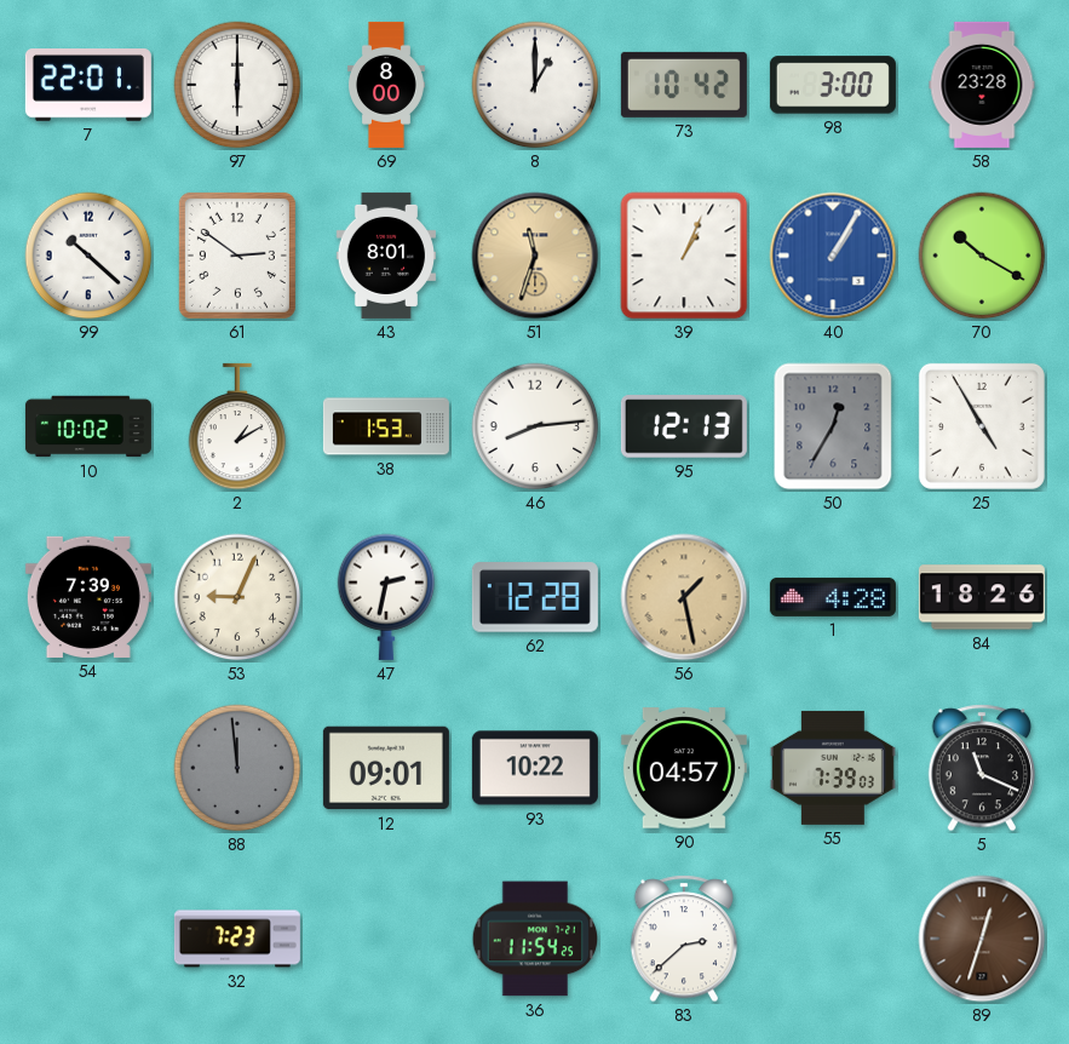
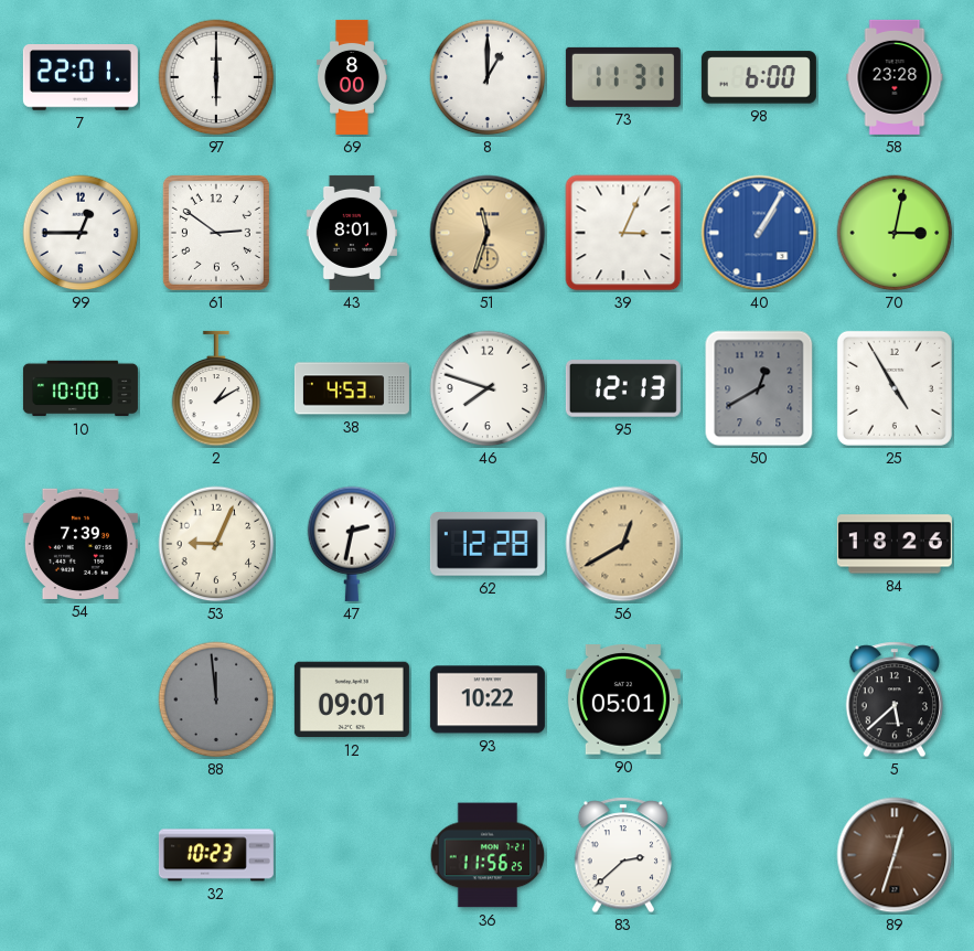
73: 10:42 -> 11:31 (623, 77)
98: 3:00 -> 6:00 (759, 77)
99: 10:22 -> 12:45 (81, 233)
39: 1:04 -> 3:04 (623, 233)
70: 10:20 -> 3:02 (895, 233)
10: 10:02 -> 10:00 (81, 388)
38: 1:53 -> 4:53 (352, 388)
46: 8:14 -> 7:48 (488, 388)
50: 12:35 -> 12:40 (759, 388)
56: 1:28 -> 12:40 (623, 544)
1: 4:28 -> none (833, 597)
90: 04:57 -> 05:01 (623, 699)
55: 7:39 -> none (833, 768)
5: 11:19 -> 5:38 (895, 699)
32: 7:23 -> 10:23 (216, 855)
36: 11:54 -> 11:56 (488, 855)
